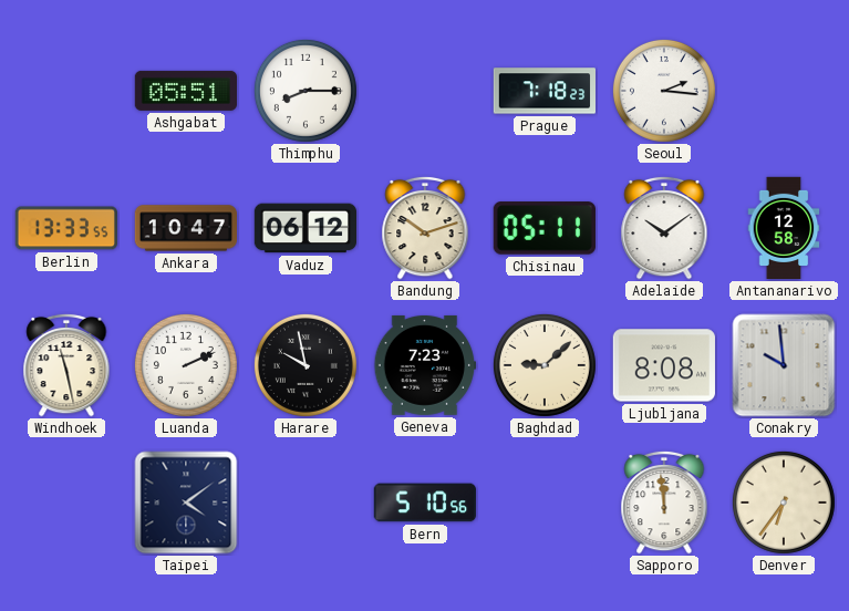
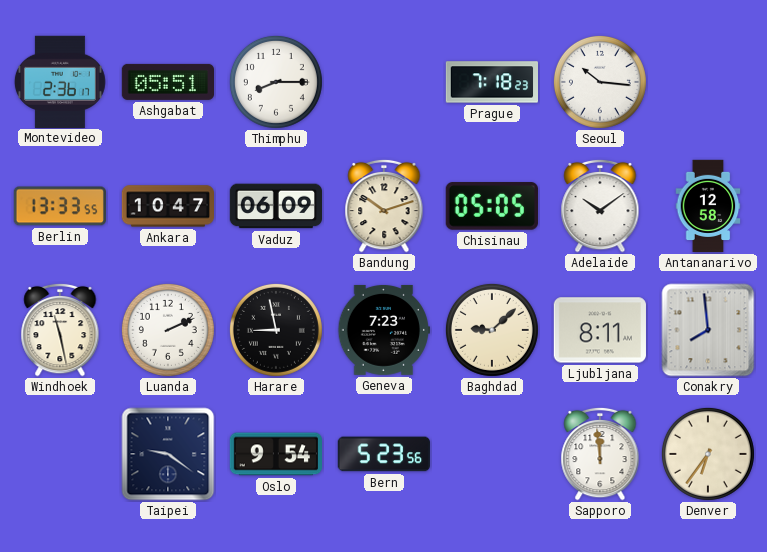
Montevideo: none -> 2:36 (60, 81)
Seoul: 2:16 -> 10:16 (600, 82)
Vaduz: 06:12 -> 06:09 (275, 206)
Chisinau: 05:11 -> 05:05 (492, 206)
Harare: 9:58 -> 8:58 (276, 330)
Ljubljana: 8:08 -> 8:11 (600, 330)
Conakry: 9:59 -> 7:59 (708, 330)
Taipei: 4:09 -> 9:21 (168, 454)
Oslo: none -> 9:54 (275, 454)
Bern: 5:10 -> 5:23 (383, 454)
